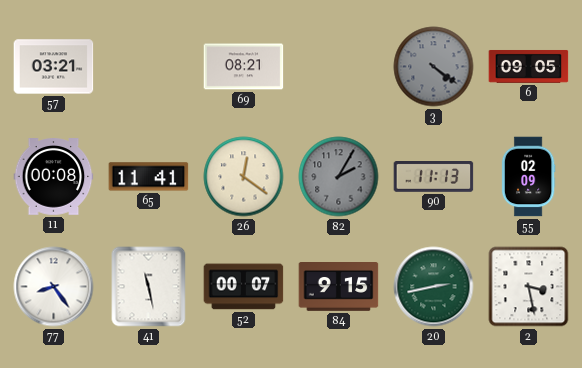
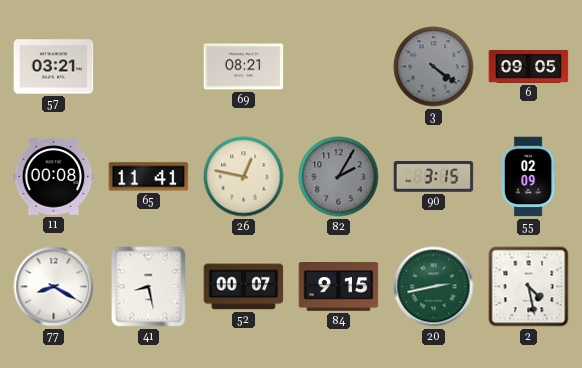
26: 12:21 -> 12:47 (244, 177)
90: 11:13 -> 3:15 (434, 177)
77: 8:24 -> 8:20 (54, 287)
41: 11:28 -> 8:28 (149, 287)
2: 3:28 -> 4:28 (529, 287)
